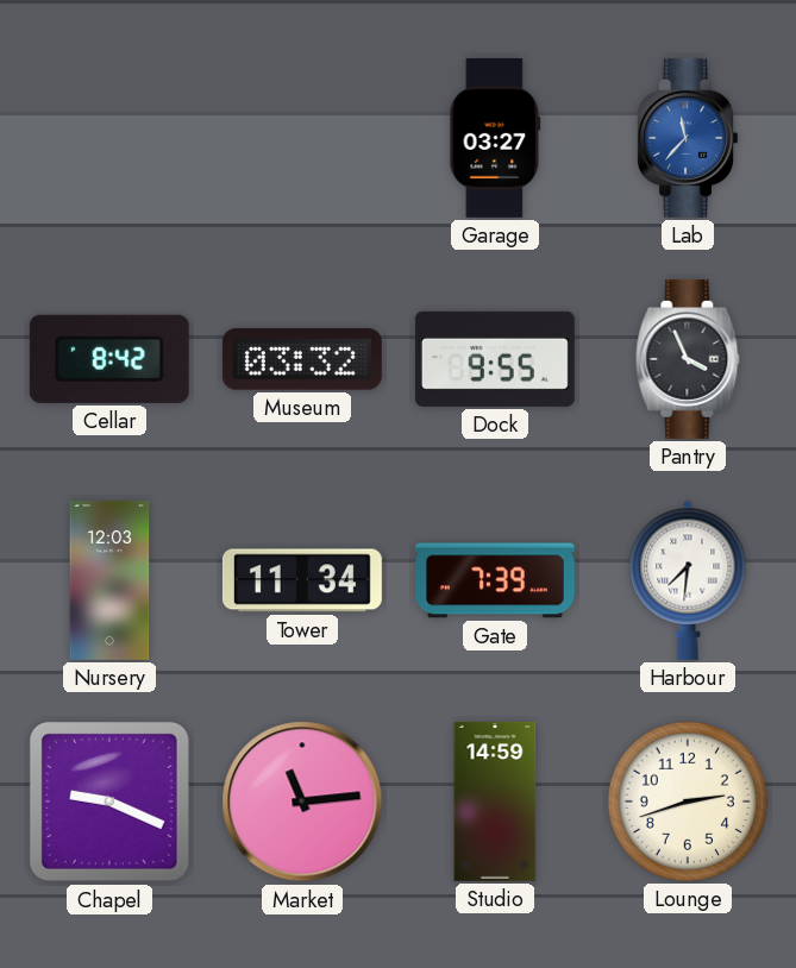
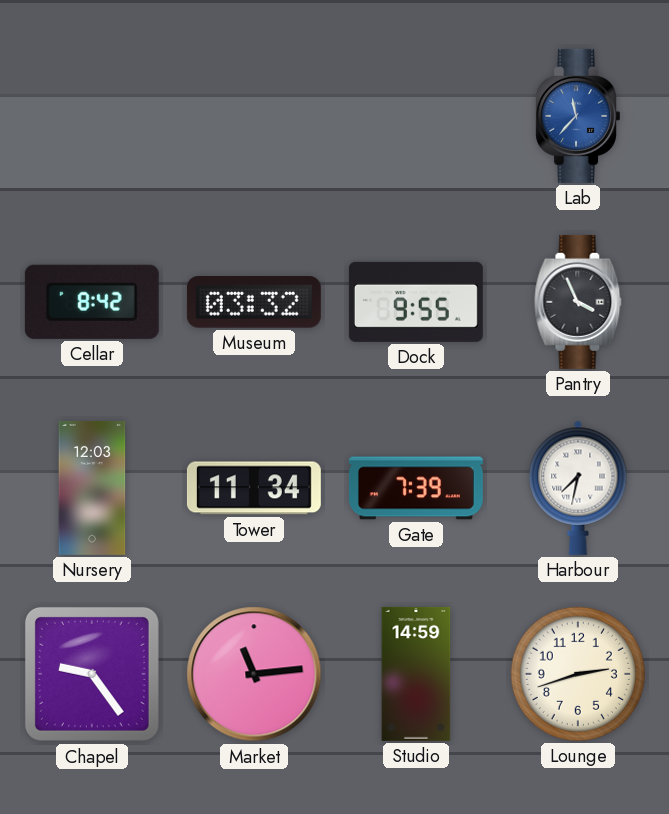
Garage: 03:27 -> none (495, 138)
Harbour: 7:31 -> 7:32 (578, 488)
Chapel: 9:19 -> 9:24 (92, 674)
